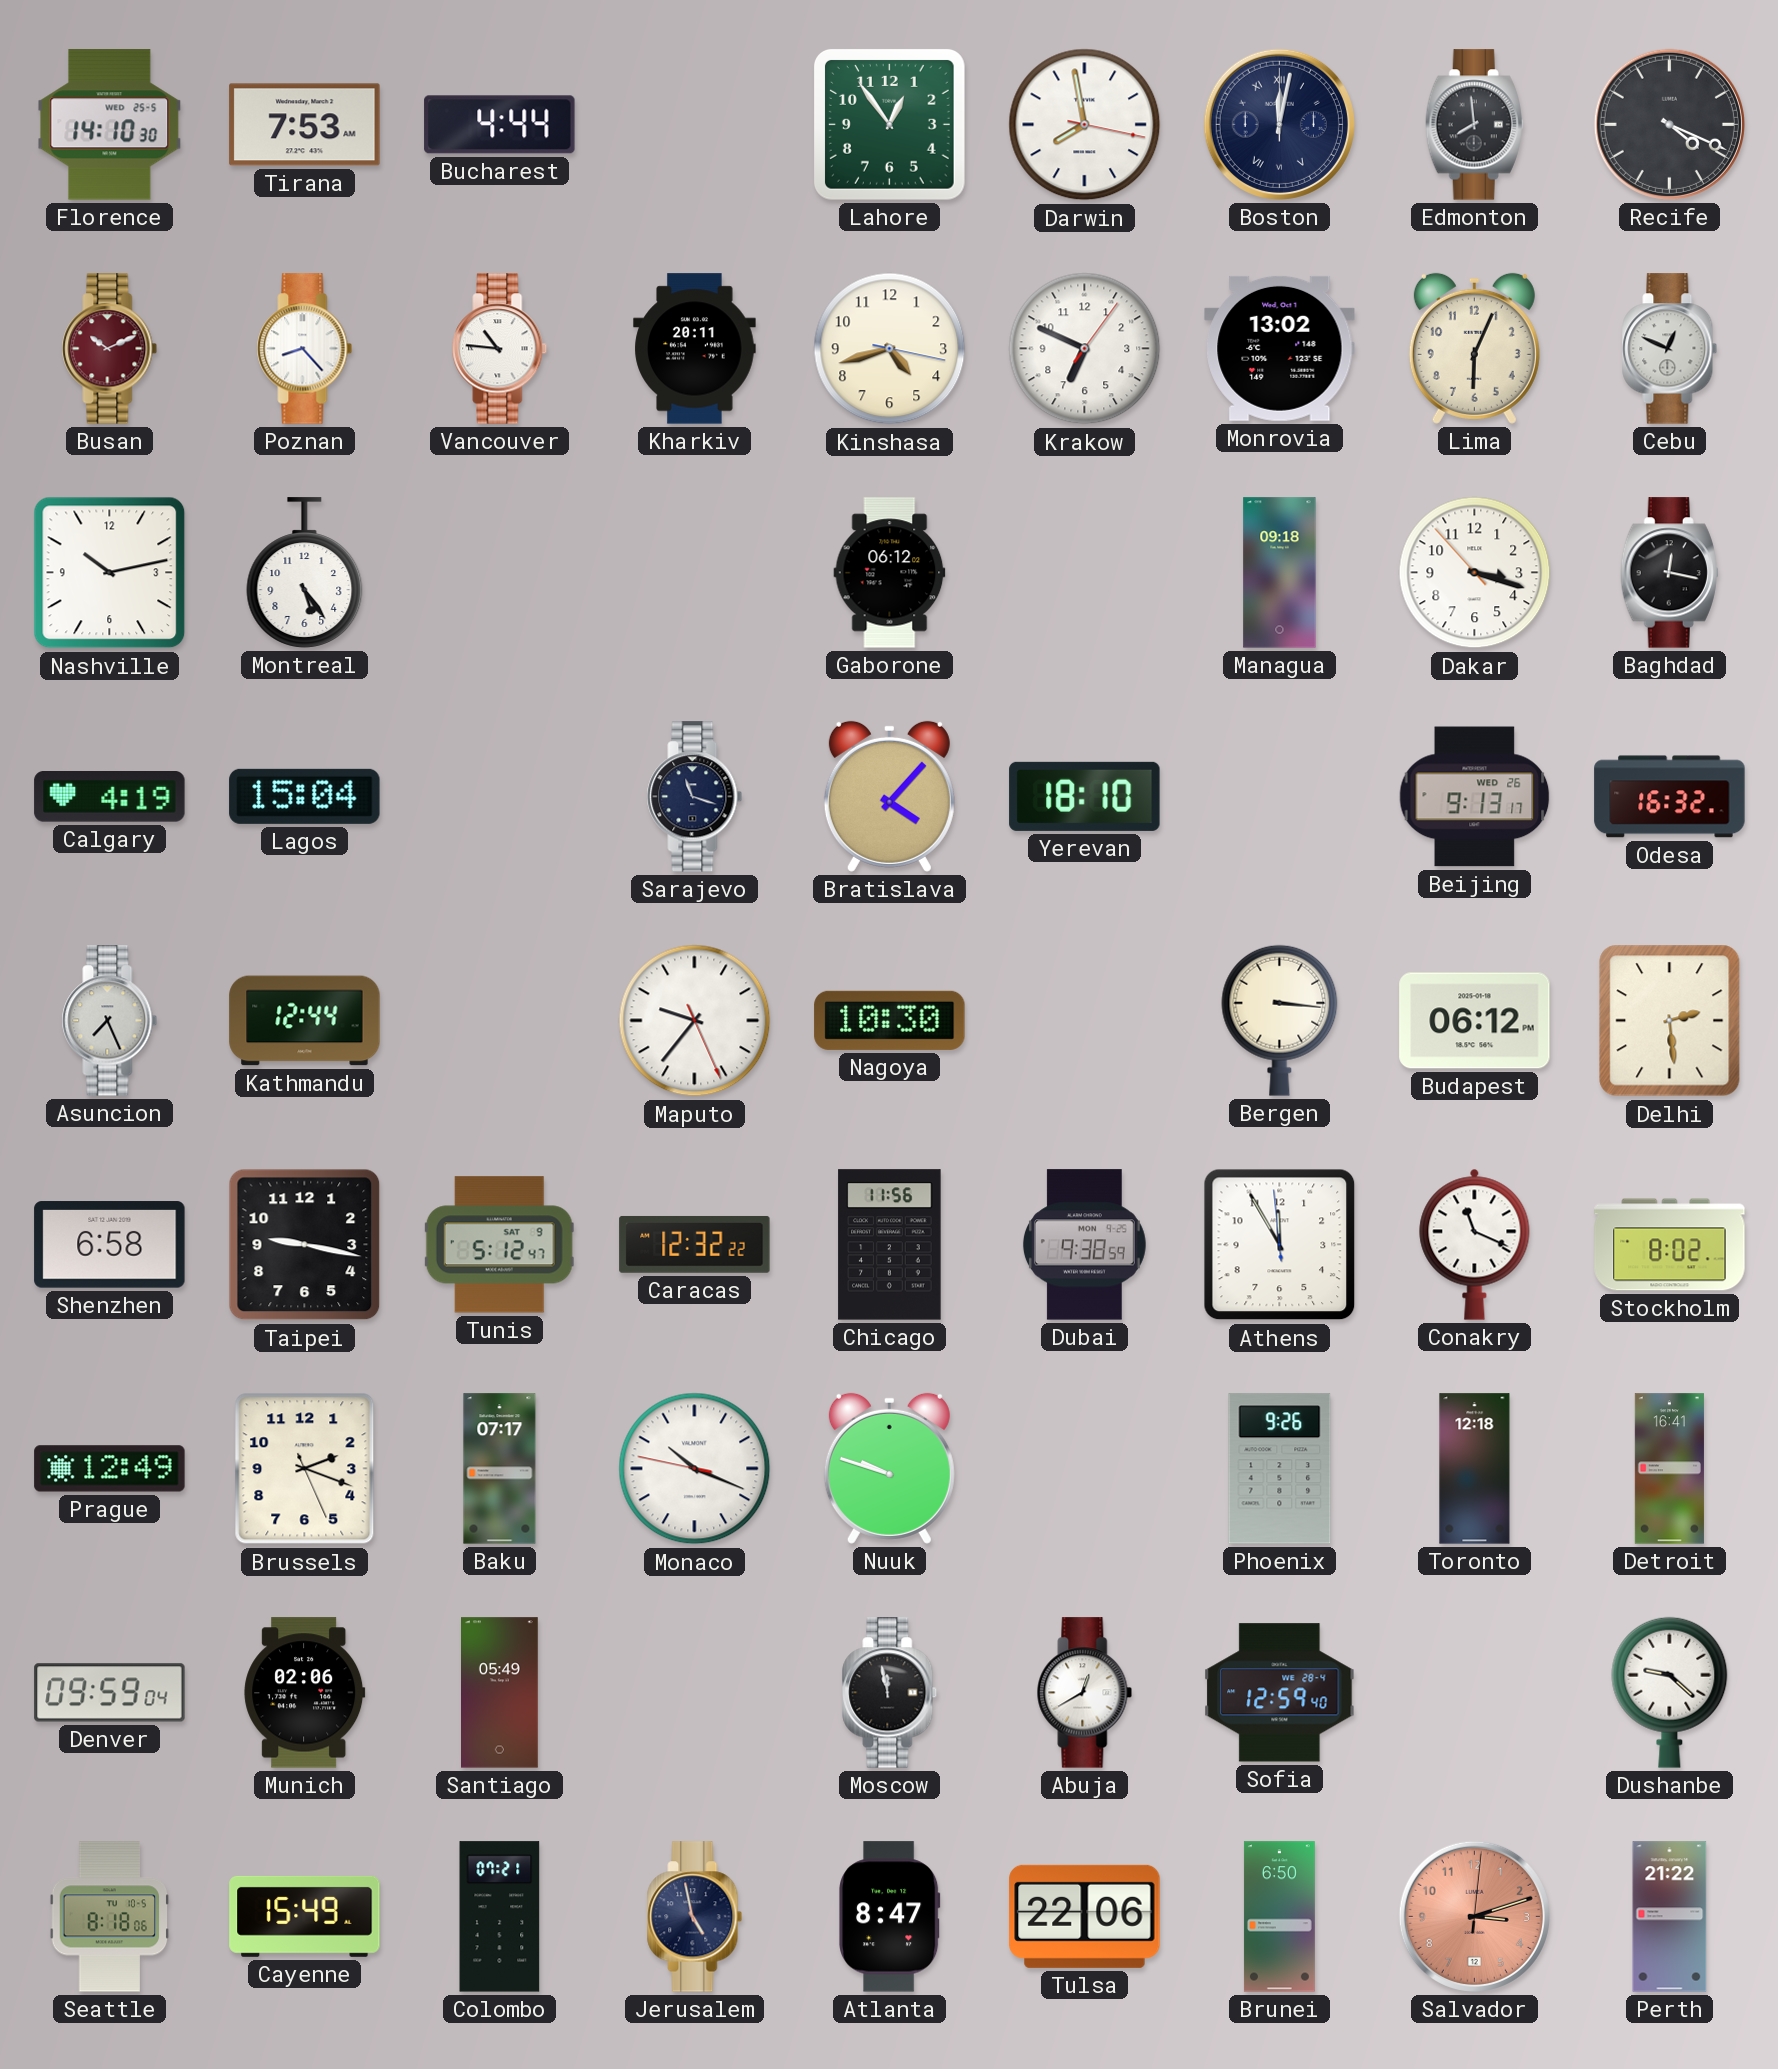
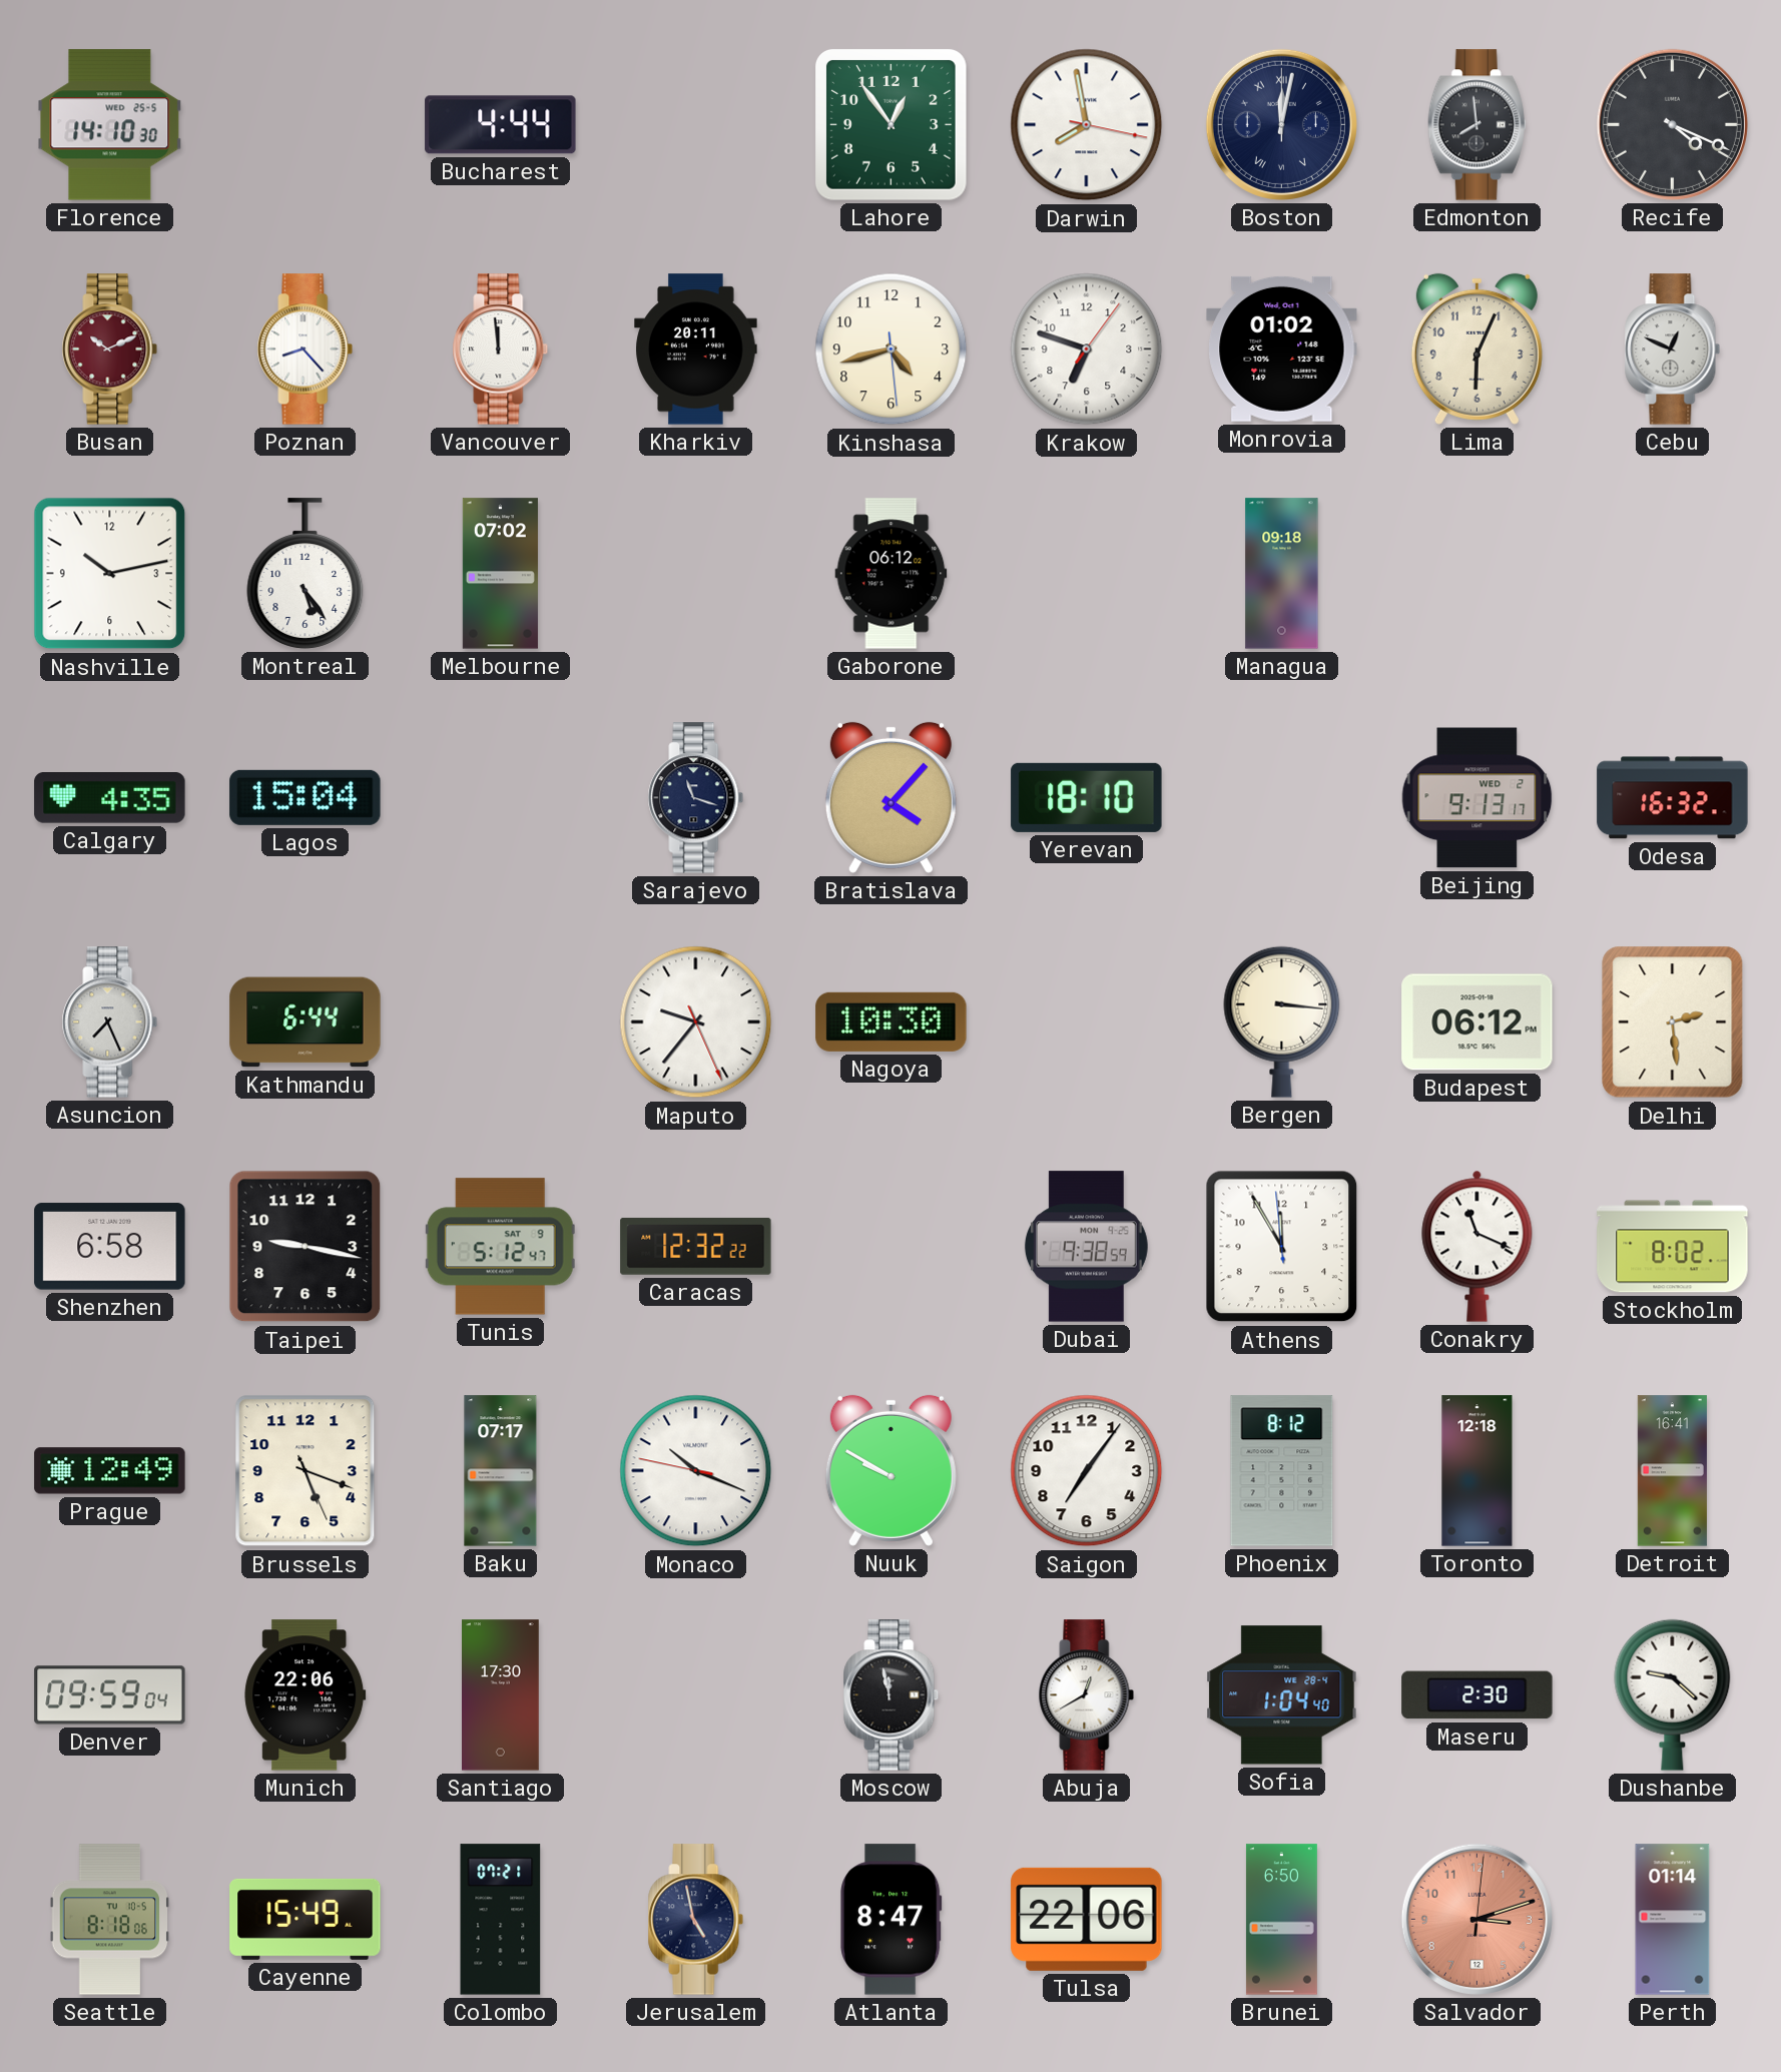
Tirana: 7:53 -> none (305, 125)
Vancouver: 10:46 -> 11:59 (501, 350)
Kinshasa: 4:42:17 -> 4:42:29 (892, 350)
Krakow: 6:49 -> 6:48 (1087, 350)
Monrovia: 13:02 -> 01:02 (1282, 349)
Melbourne: none -> 07:02 (500, 574)
Dakar: 3:17 -> none (1475, 573)
Baghdad: 12:17 -> none (1669, 573)
Calgary: 4:19 -> 4:35 (110, 798)
Beijing date: WED 26 -> WED 2 (1477, 798)
Kathmandu: 12:44 -> 6:44 (306, 1022)
Chicago: 11:56 -> none (890, 1245)
Brussels: 2:18 -> 5:18 (306, 1471)
Nuuk: 9:48 -> 9:50 (890, 1470)
Saigon: none -> 7:06 (1087, 1471)
Phoenix: 9:26 -> 8:12 (1282, 1471)
Munich: 02:06 -> 22:06 (306, 1695)
Santiago: 05:49 -> 17:30 (501, 1695)
Sofia: 12:59 -> 1:04 (1282, 1695)
Maseru: none -> 2:30 (1477, 1695)
Perth: 21:22 -> 01:14 (1673, 1920)
